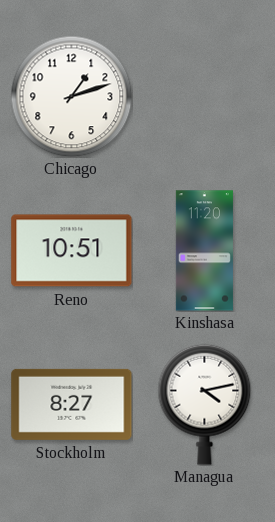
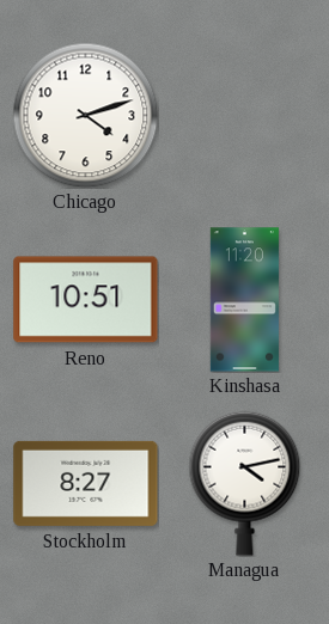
Chicago: 1:12 -> 4:12 (85, 115)
